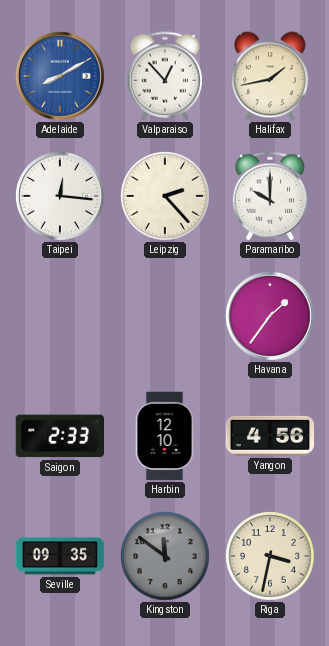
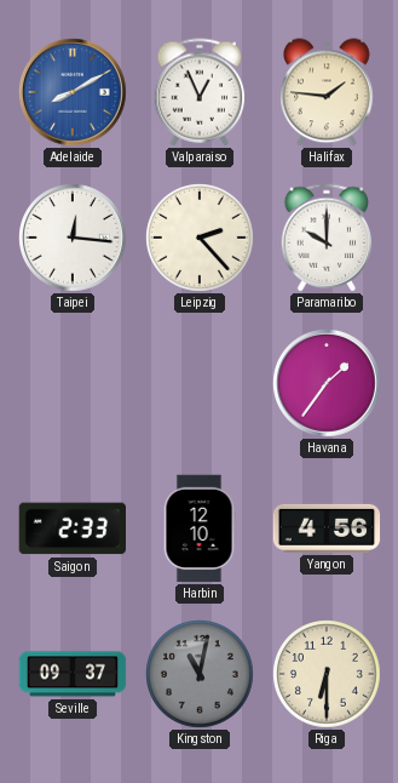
Valparaiso: 12:53 -> 12:56 (200, 92)
Halifax: 1:43 -> 1:46 (327, 92)
Seville: 09:35 -> 09:37 (73, 674)
Kingston: 11:51 -> 11:02 (201, 675)
Riga: 3:32 -> 6:30 (328, 675)
